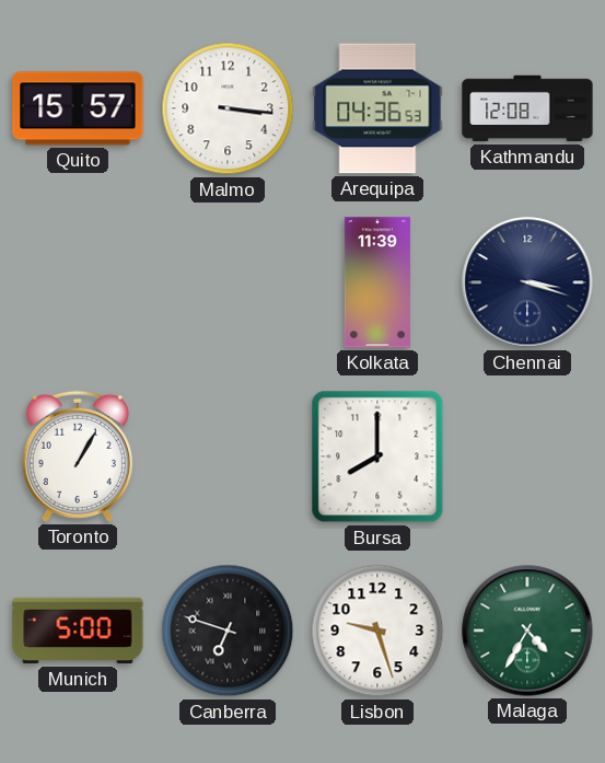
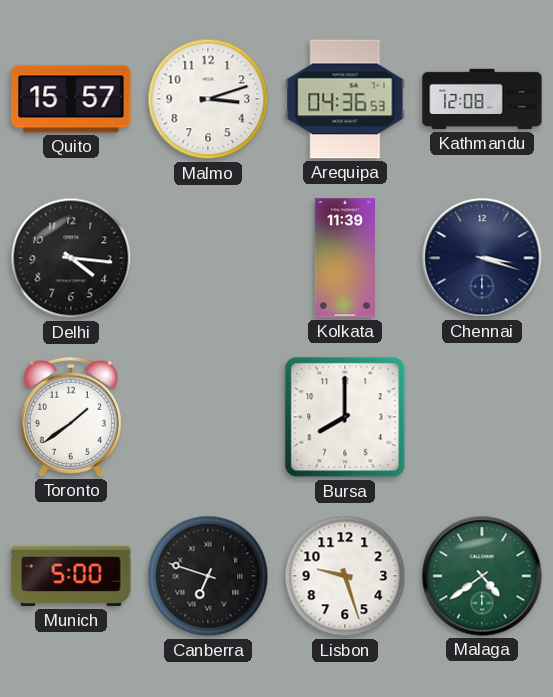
Malmo: 3:16 -> 3:12 (208, 99)
Delhi: none -> 4:16 (71, 258)
Toronto: 1:05 -> 1:39 (71, 417)
Malaga: 4:35 -> 4:39 (482, 576)
